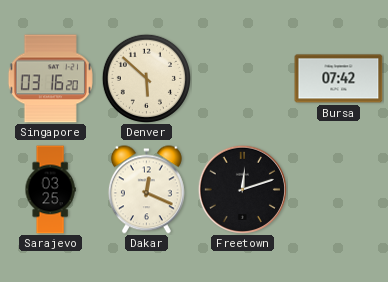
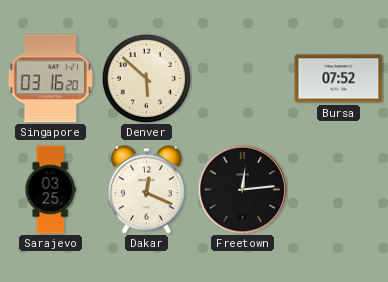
Bursa: 07:42 -> 07:52 (339, 79)
Freetown: 12:12 -> 12:14 (242, 189)
